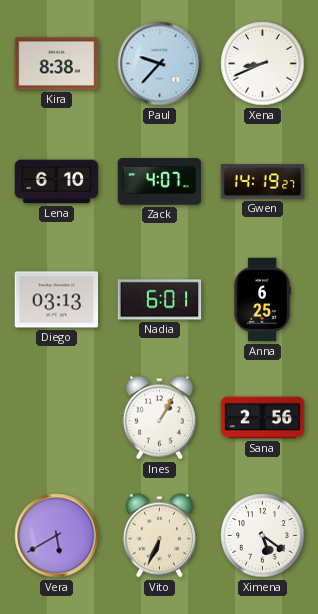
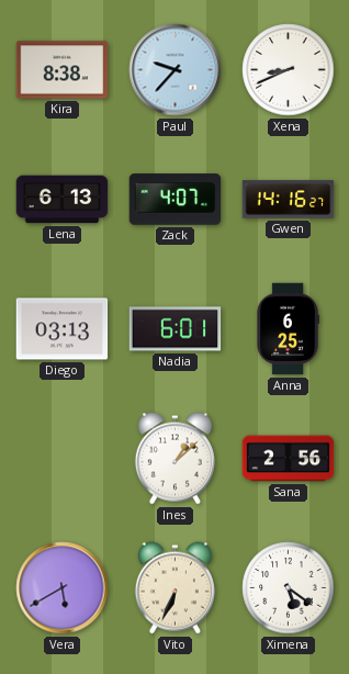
Lena: 6:10 -> 6:13 (63, 200)
Gwen: 14:19 -> 14:16 (289, 200)
Ines: 1:05 -> 1:08 (174, 459)
